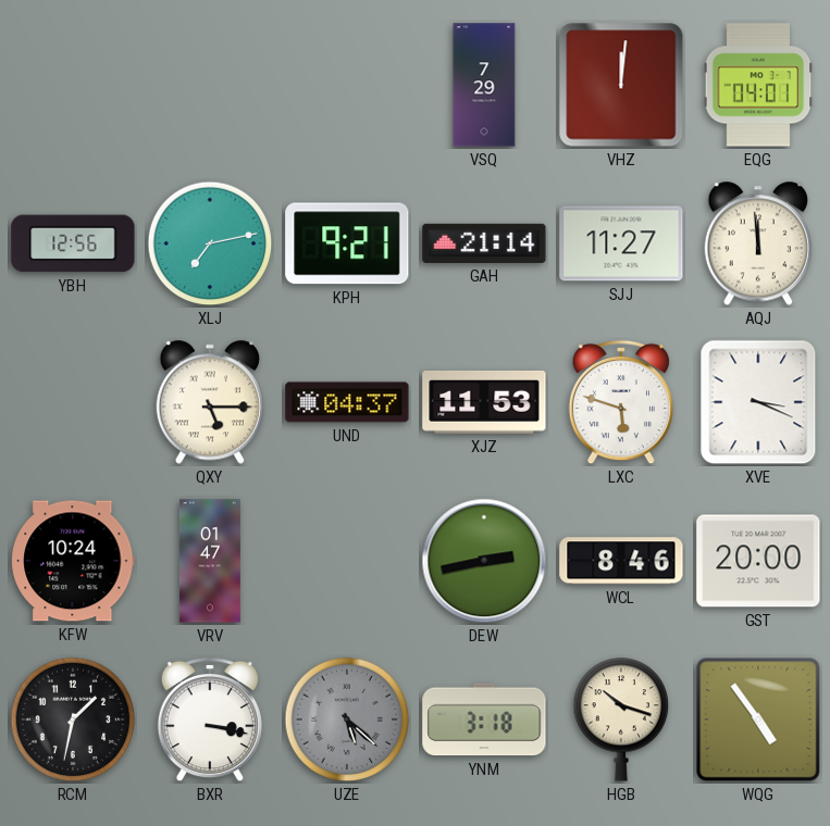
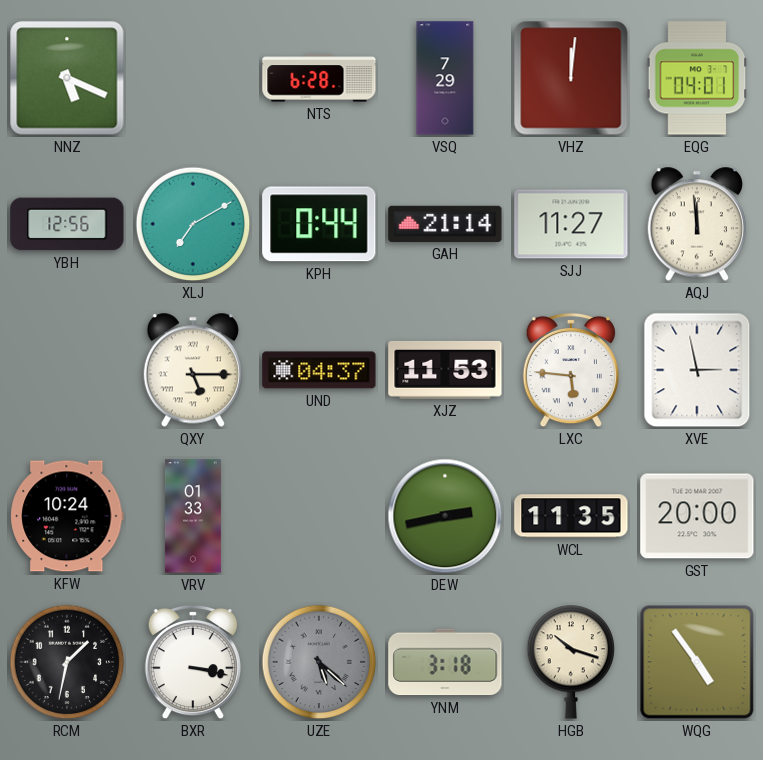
NNZ: none -> 5:19 (67, 78)
NTS: none -> 6:28 (319, 78)
XLJ: 7:13 -> 7:10 (193, 224)
KPH: 9:21 -> 0:44 (319, 224)
LXC: 5:48 -> 5:46 (571, 370)
XVE: 3:19 -> 2:58 (697, 370)
VRV: 01:47 -> 01:33 (193, 516)
WCL: 8:46 -> 11:35 (571, 516)
